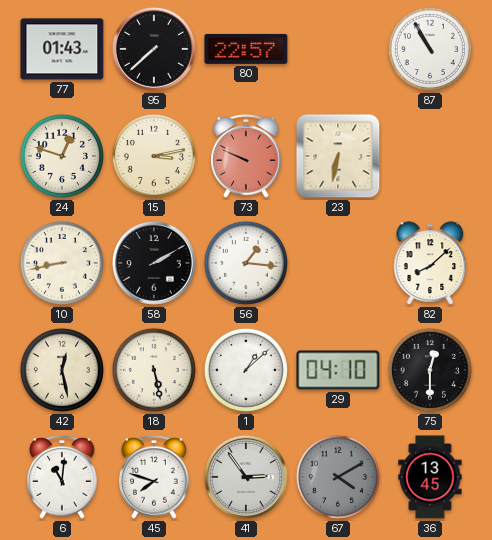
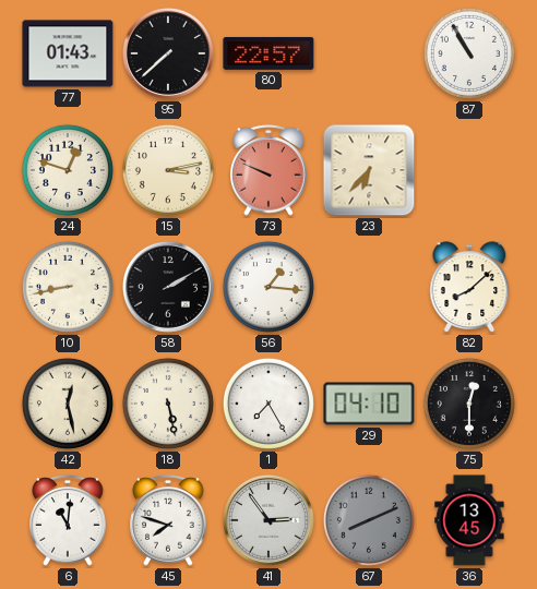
23: 6:32 -> 6:37 (369, 170)
1: 1:08 -> 7:25 (268, 404)
67: 4:10 -> 8:11 (369, 520)
